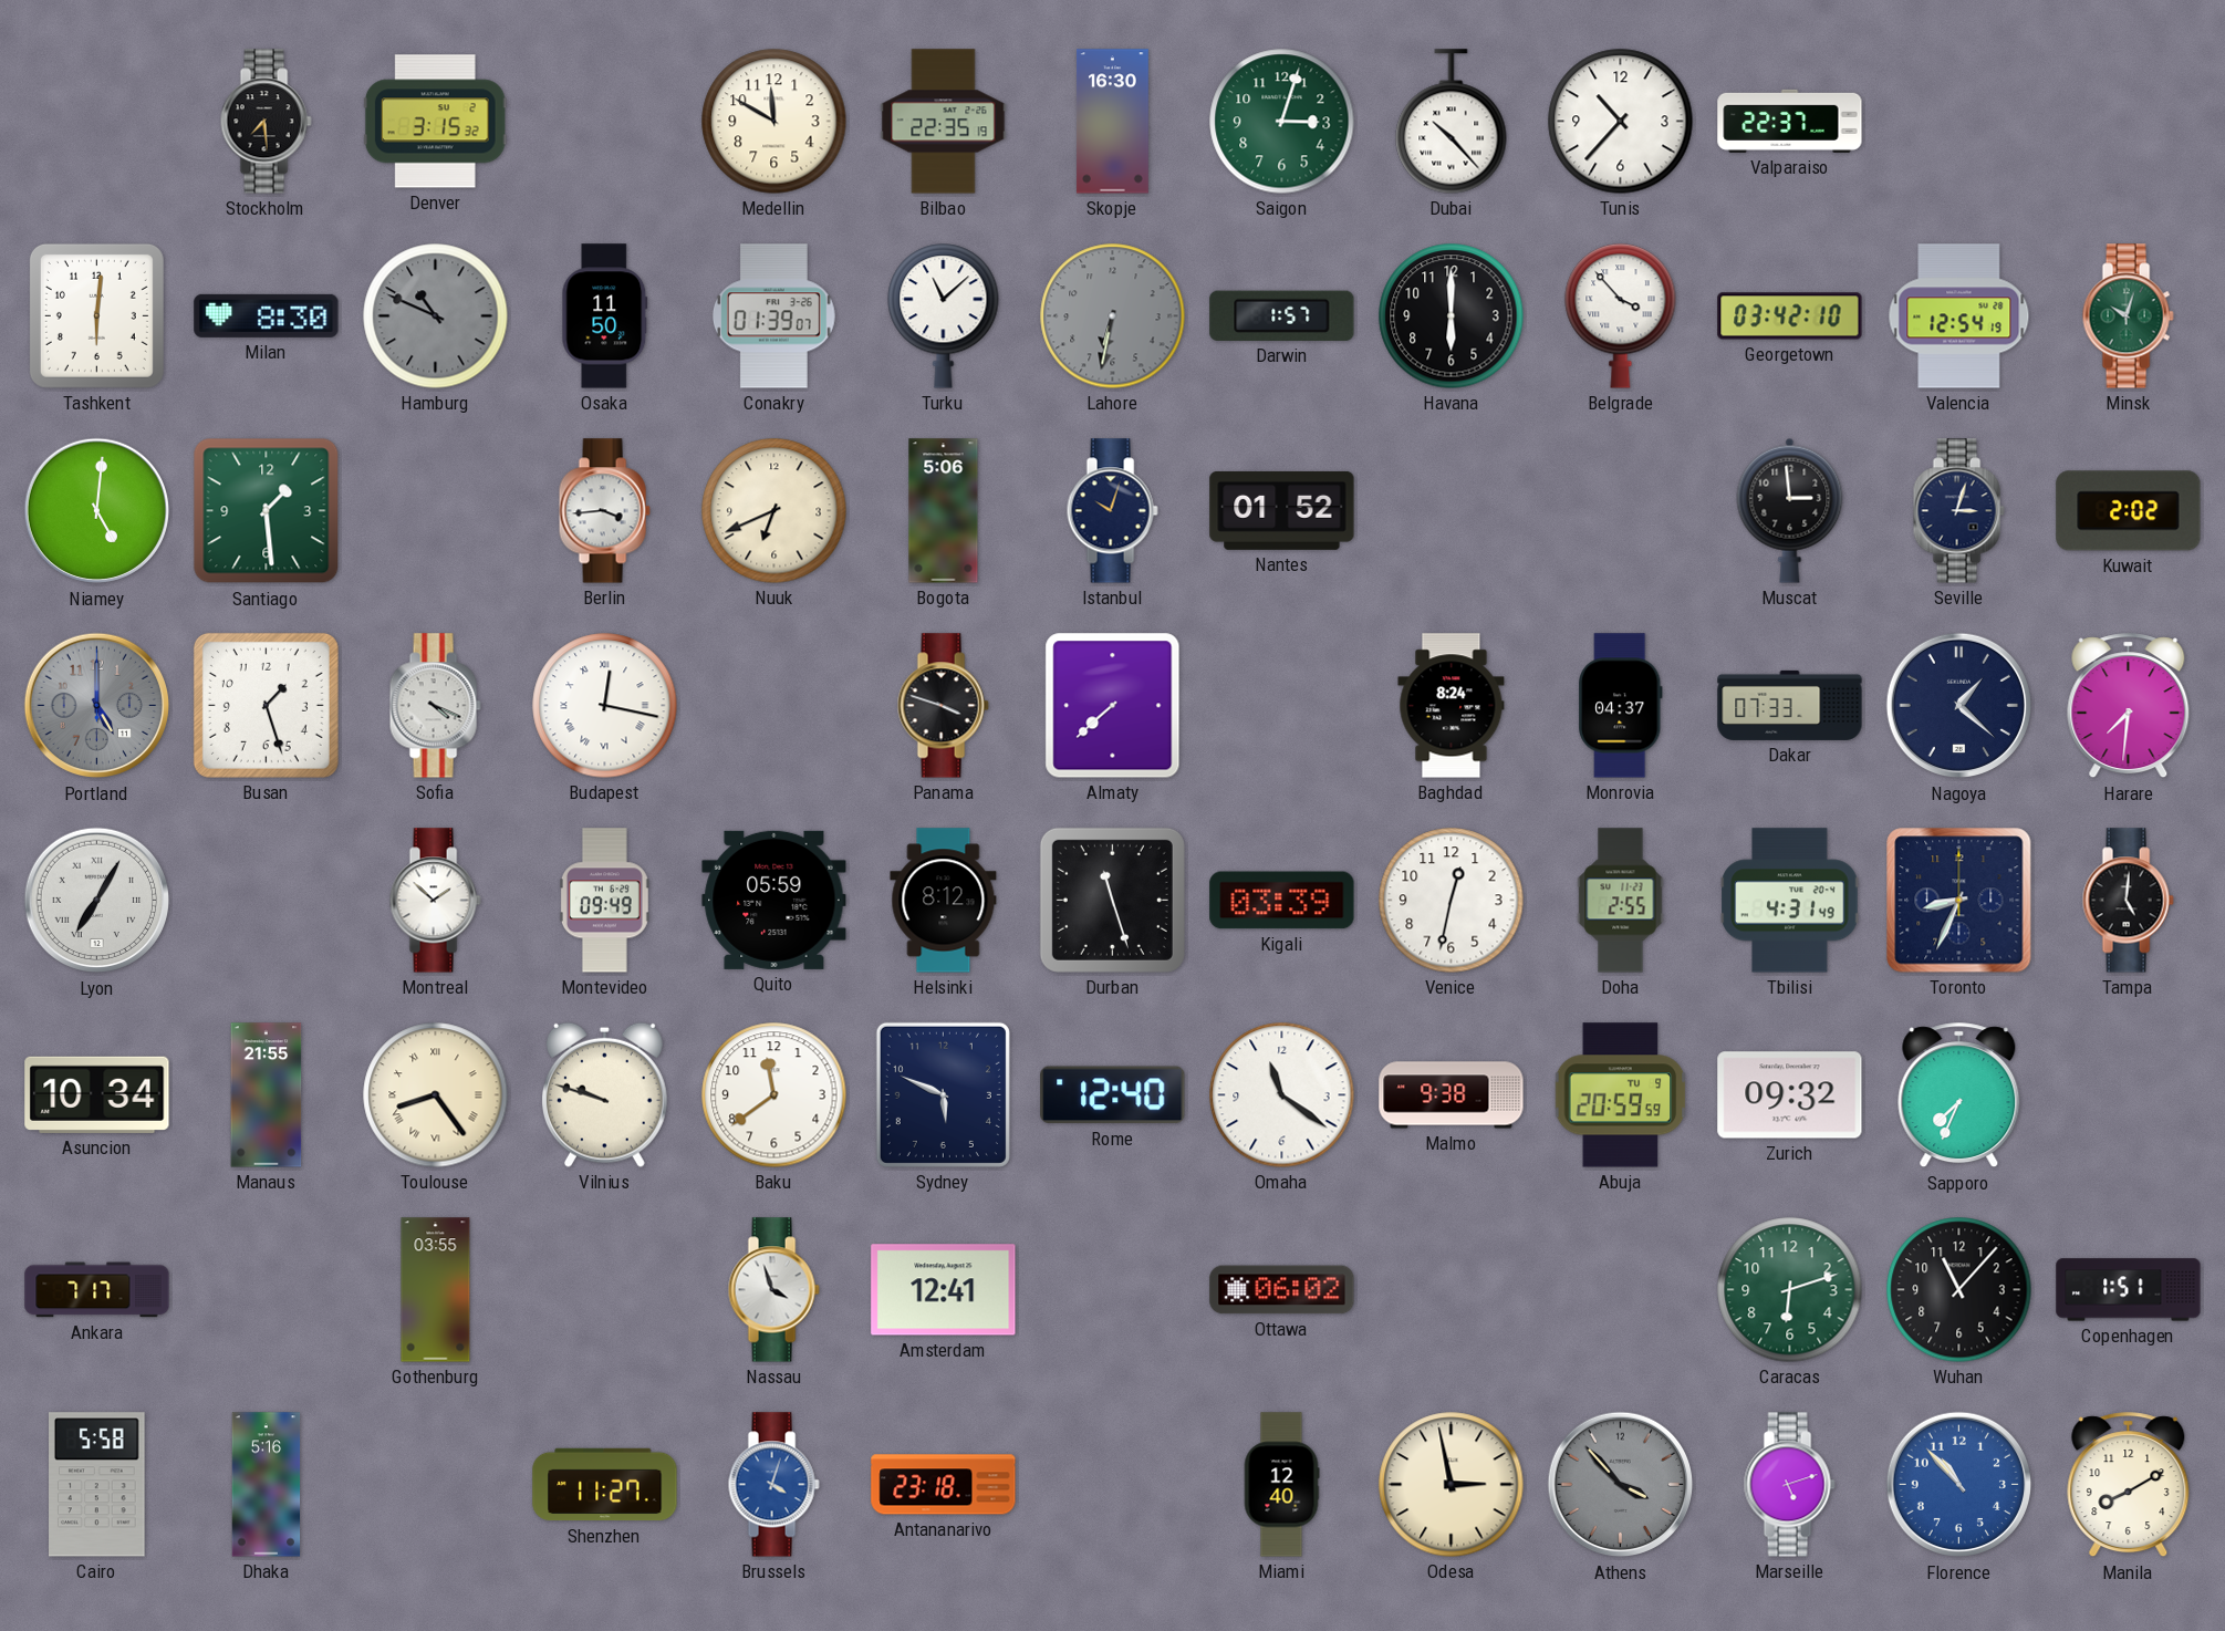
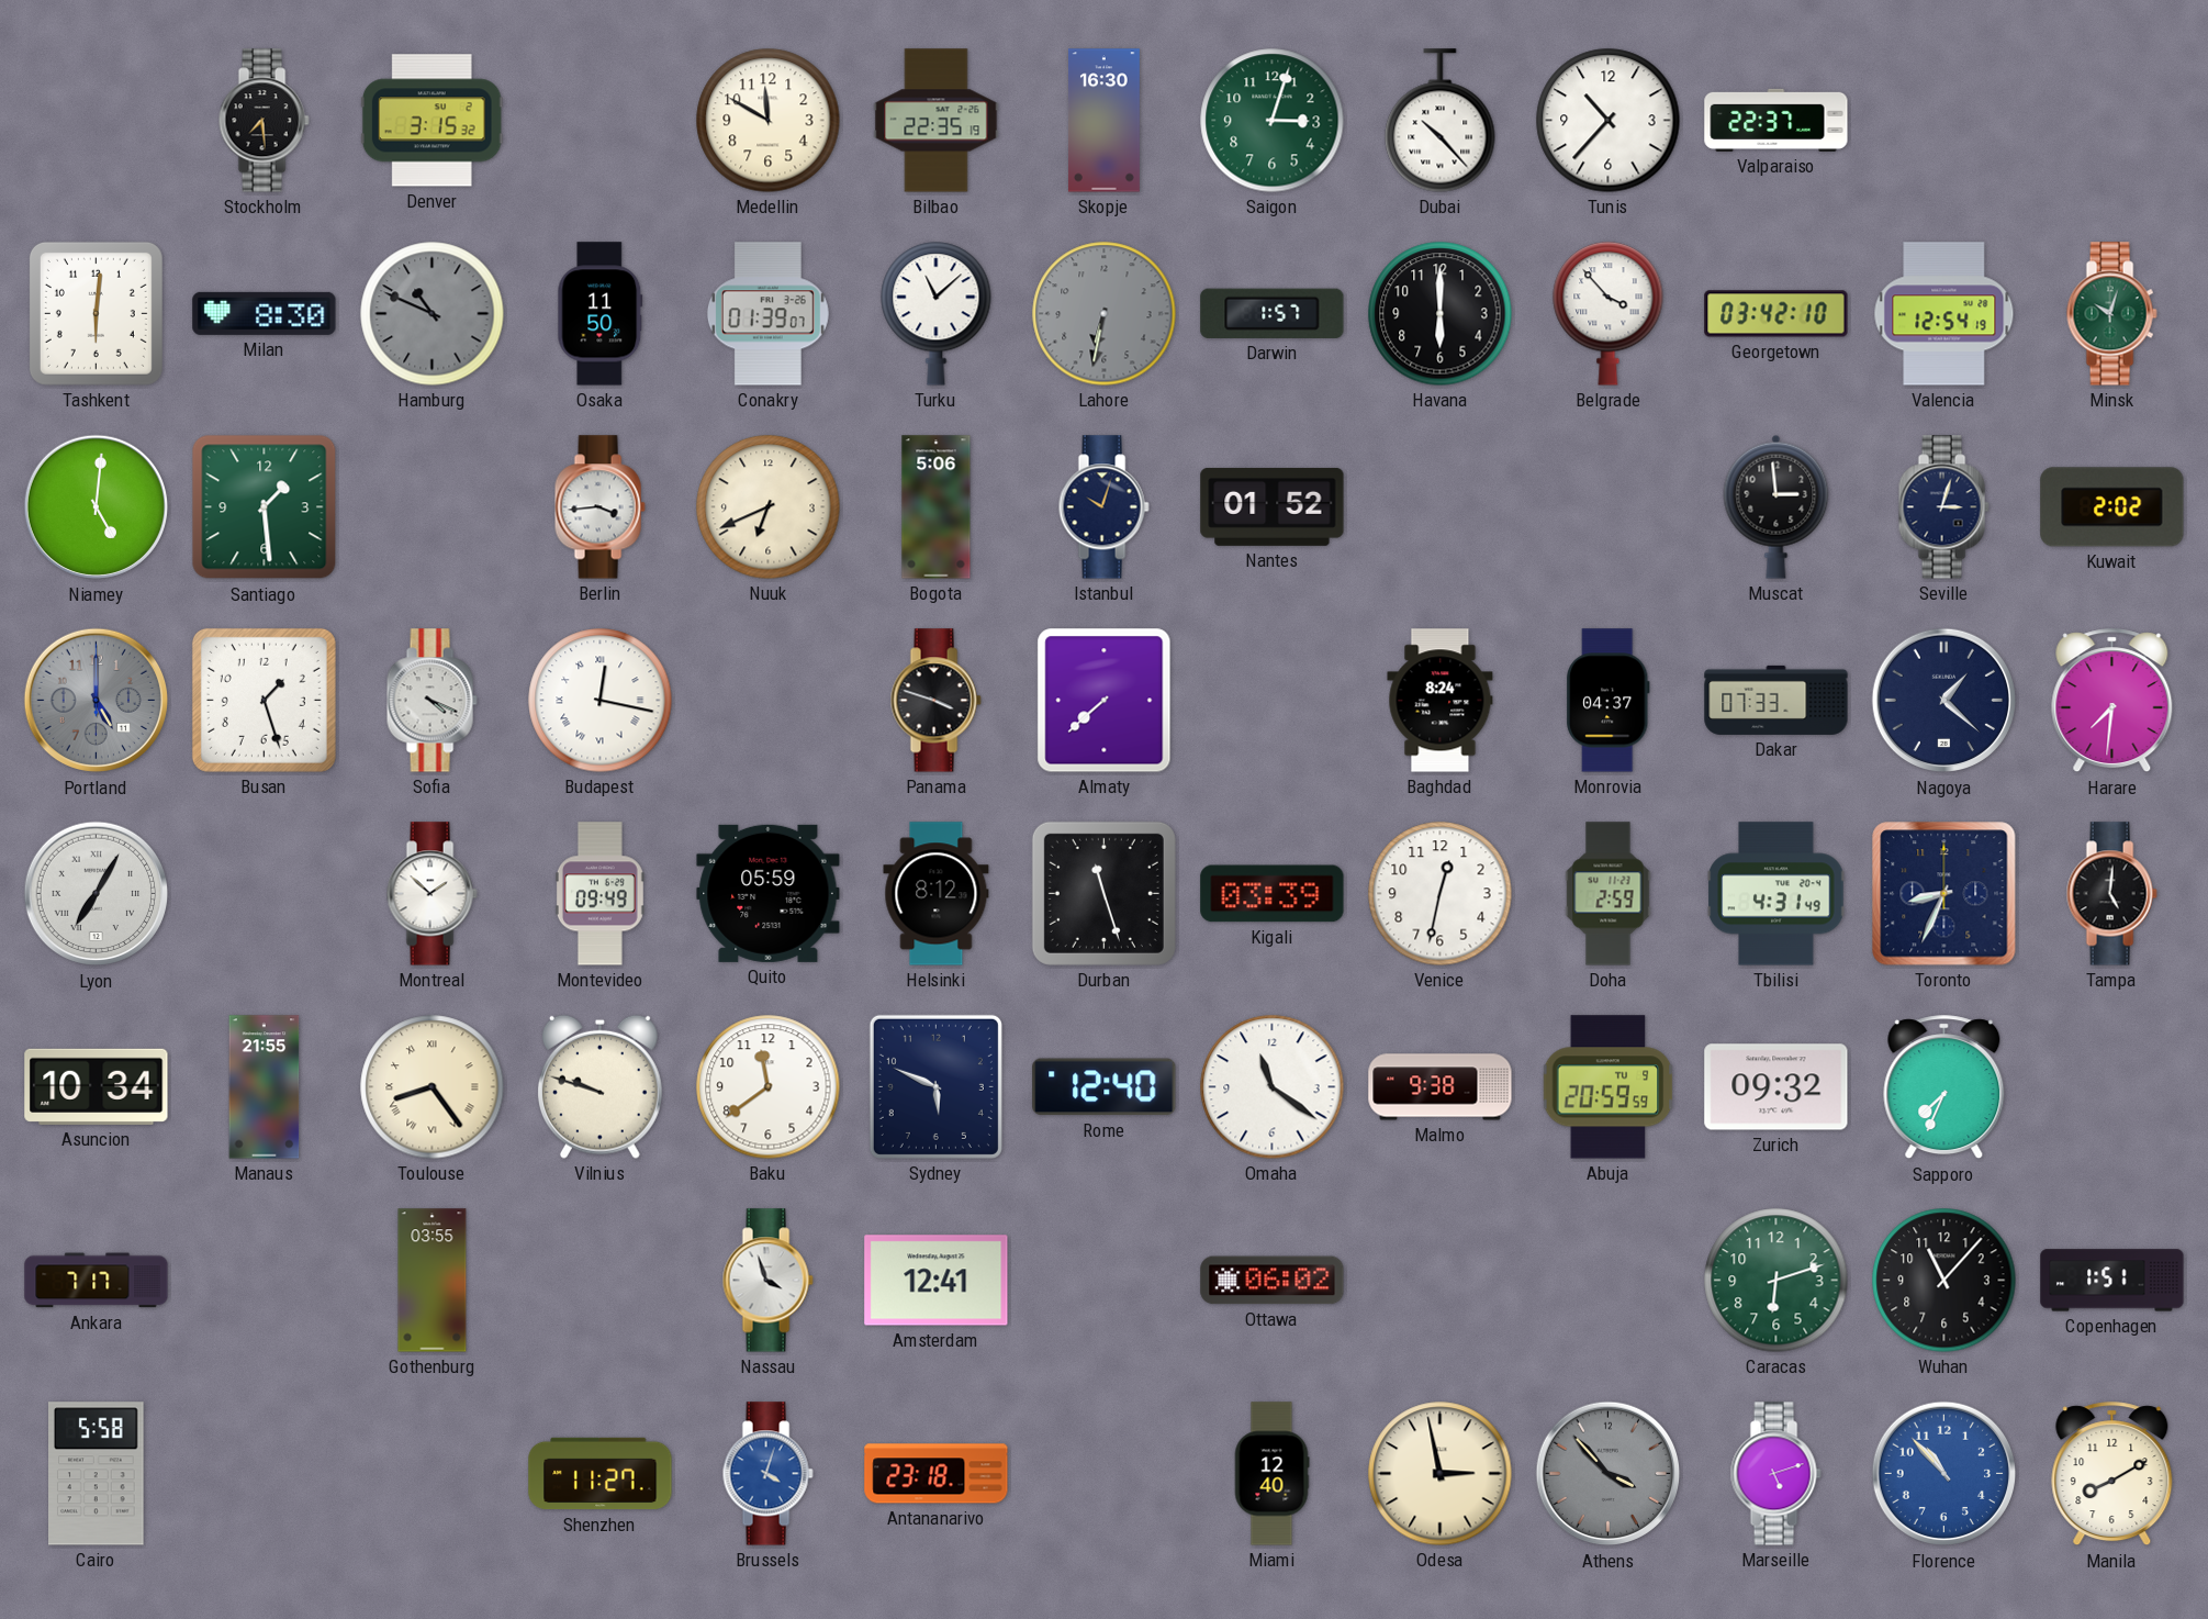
Doha: 2:55 -> 2:59 (1609, 894)
Dhaka: 5:16 -> none (267, 1485)
